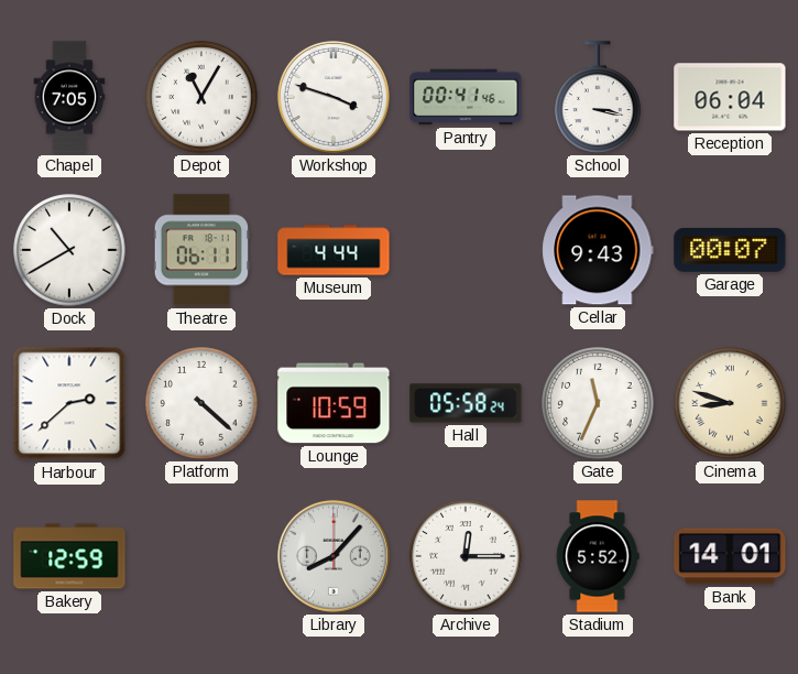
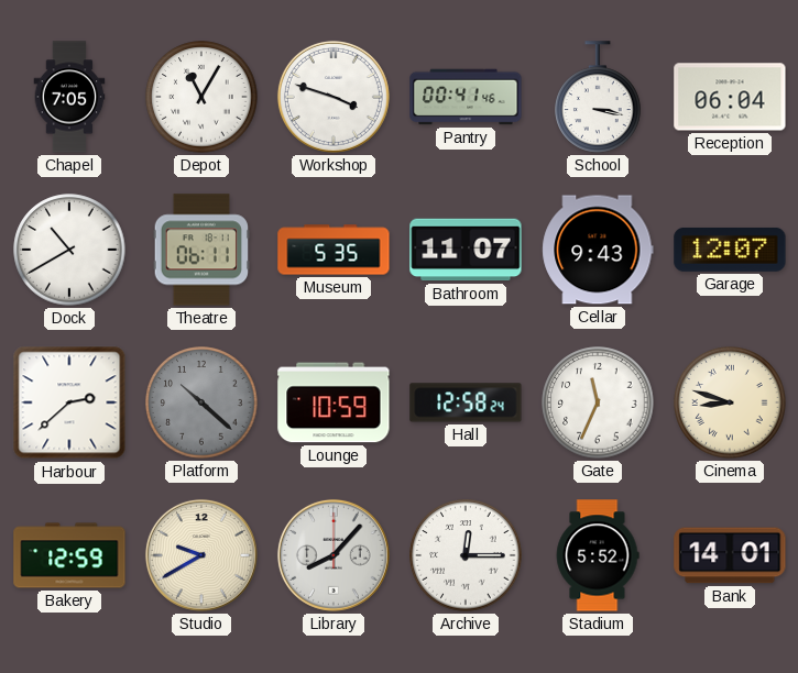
Museum: 4:44 -> 5:35 (334, 250)
Bathroom: none -> 11:07 (466, 250)
Garage: 00:07 -> 12:07 (730, 250)
Platform: 4:22 -> 10:22 (201, 402)
Platform dial: white -> grey (201, 402)
Hall: 05:58 -> 12:58 (466, 402)
Studio: none -> 9:40 (201, 555)
